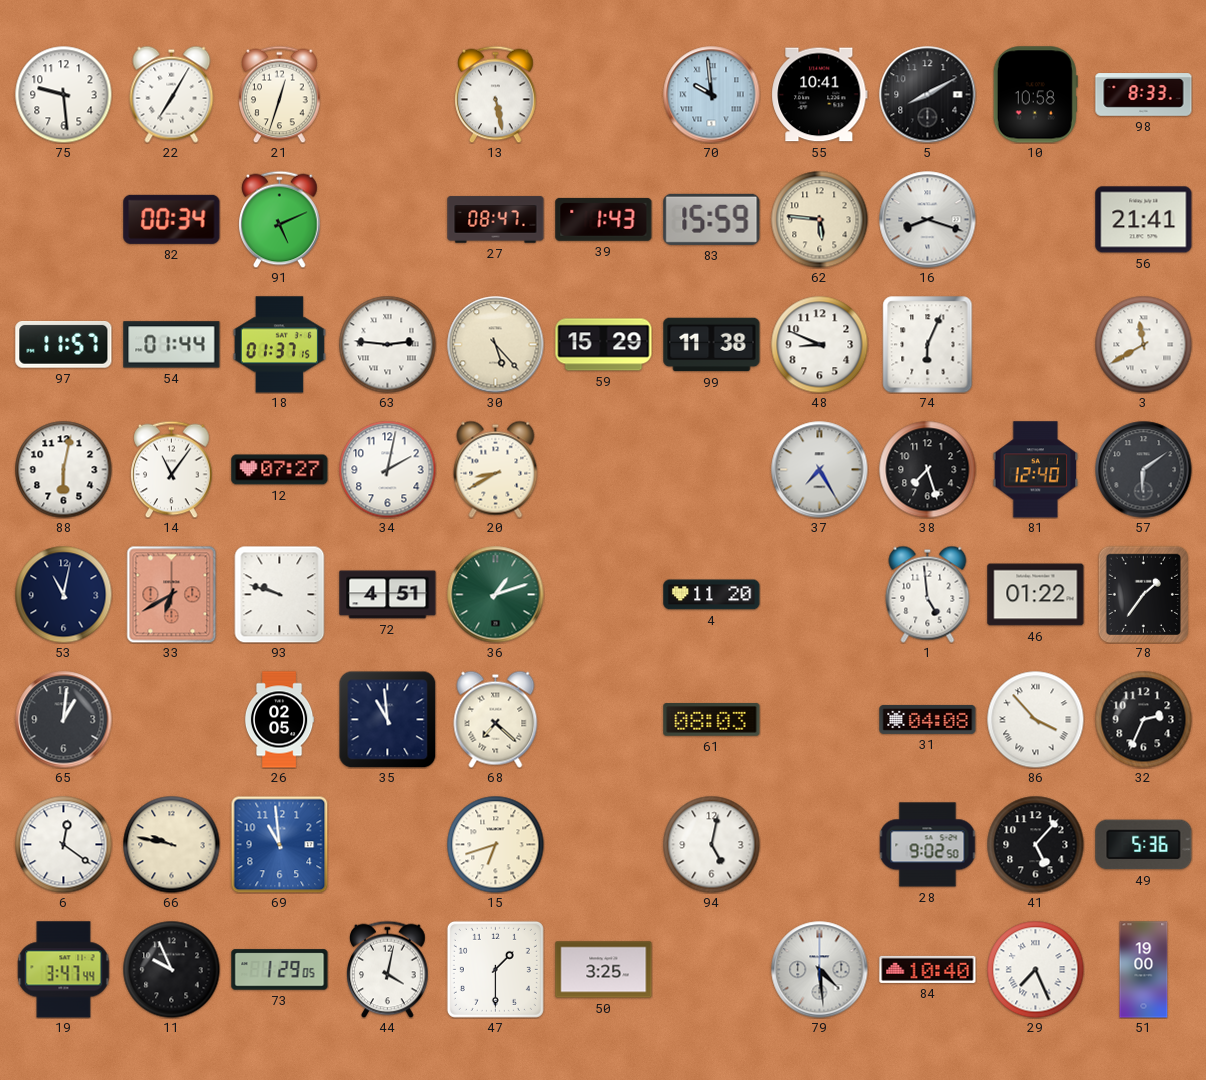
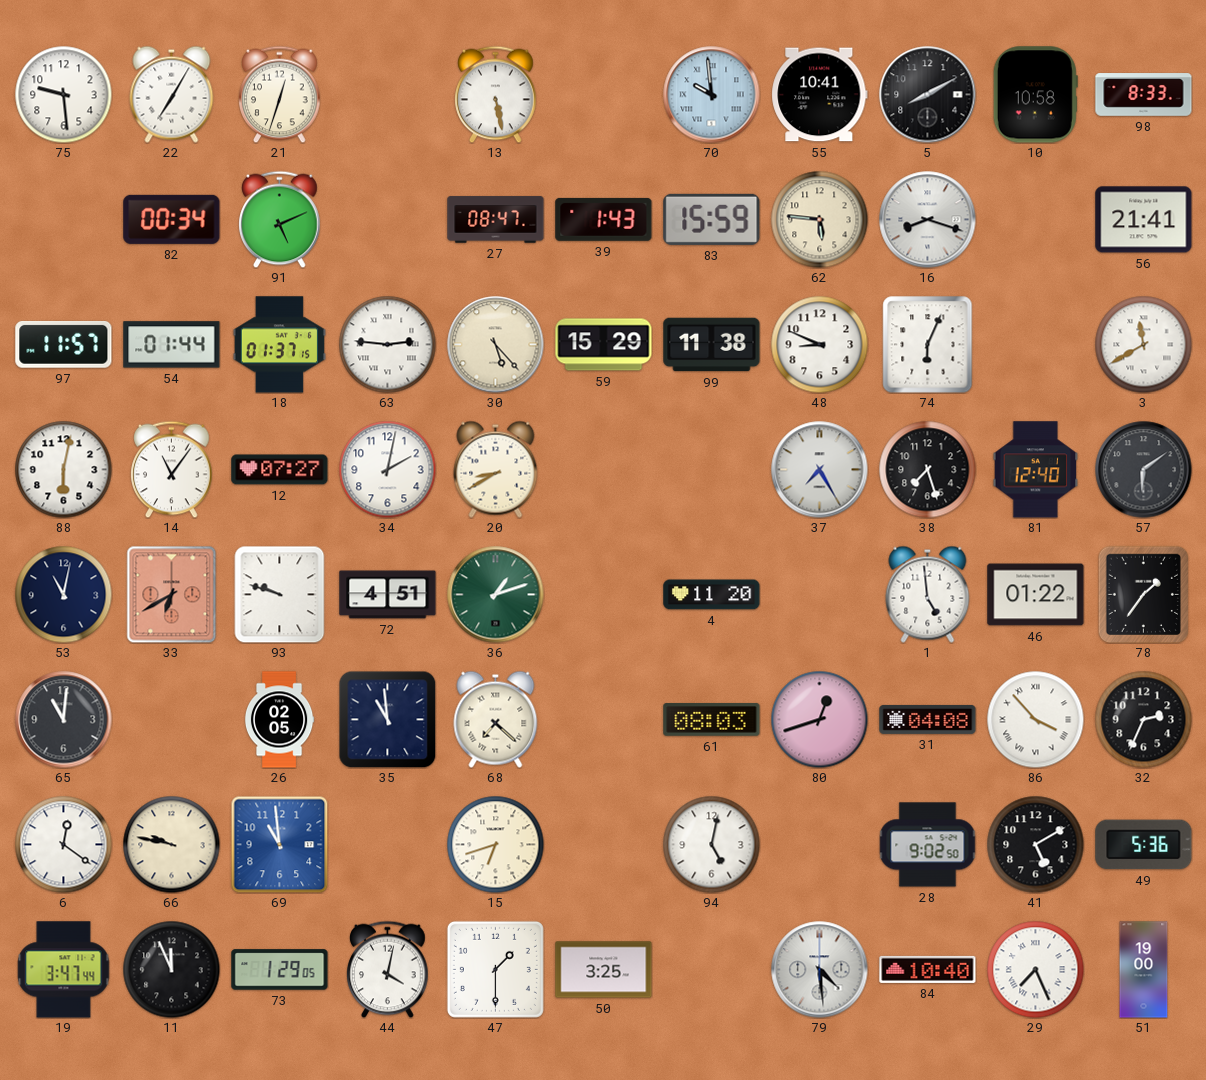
65: 1:01 -> 11:01 (64, 720)
80: none -> 12:42 (819, 719)
41: 5:07 -> 5:10 (1035, 844)
11: 9:56 -> 11:56 (171, 969)
